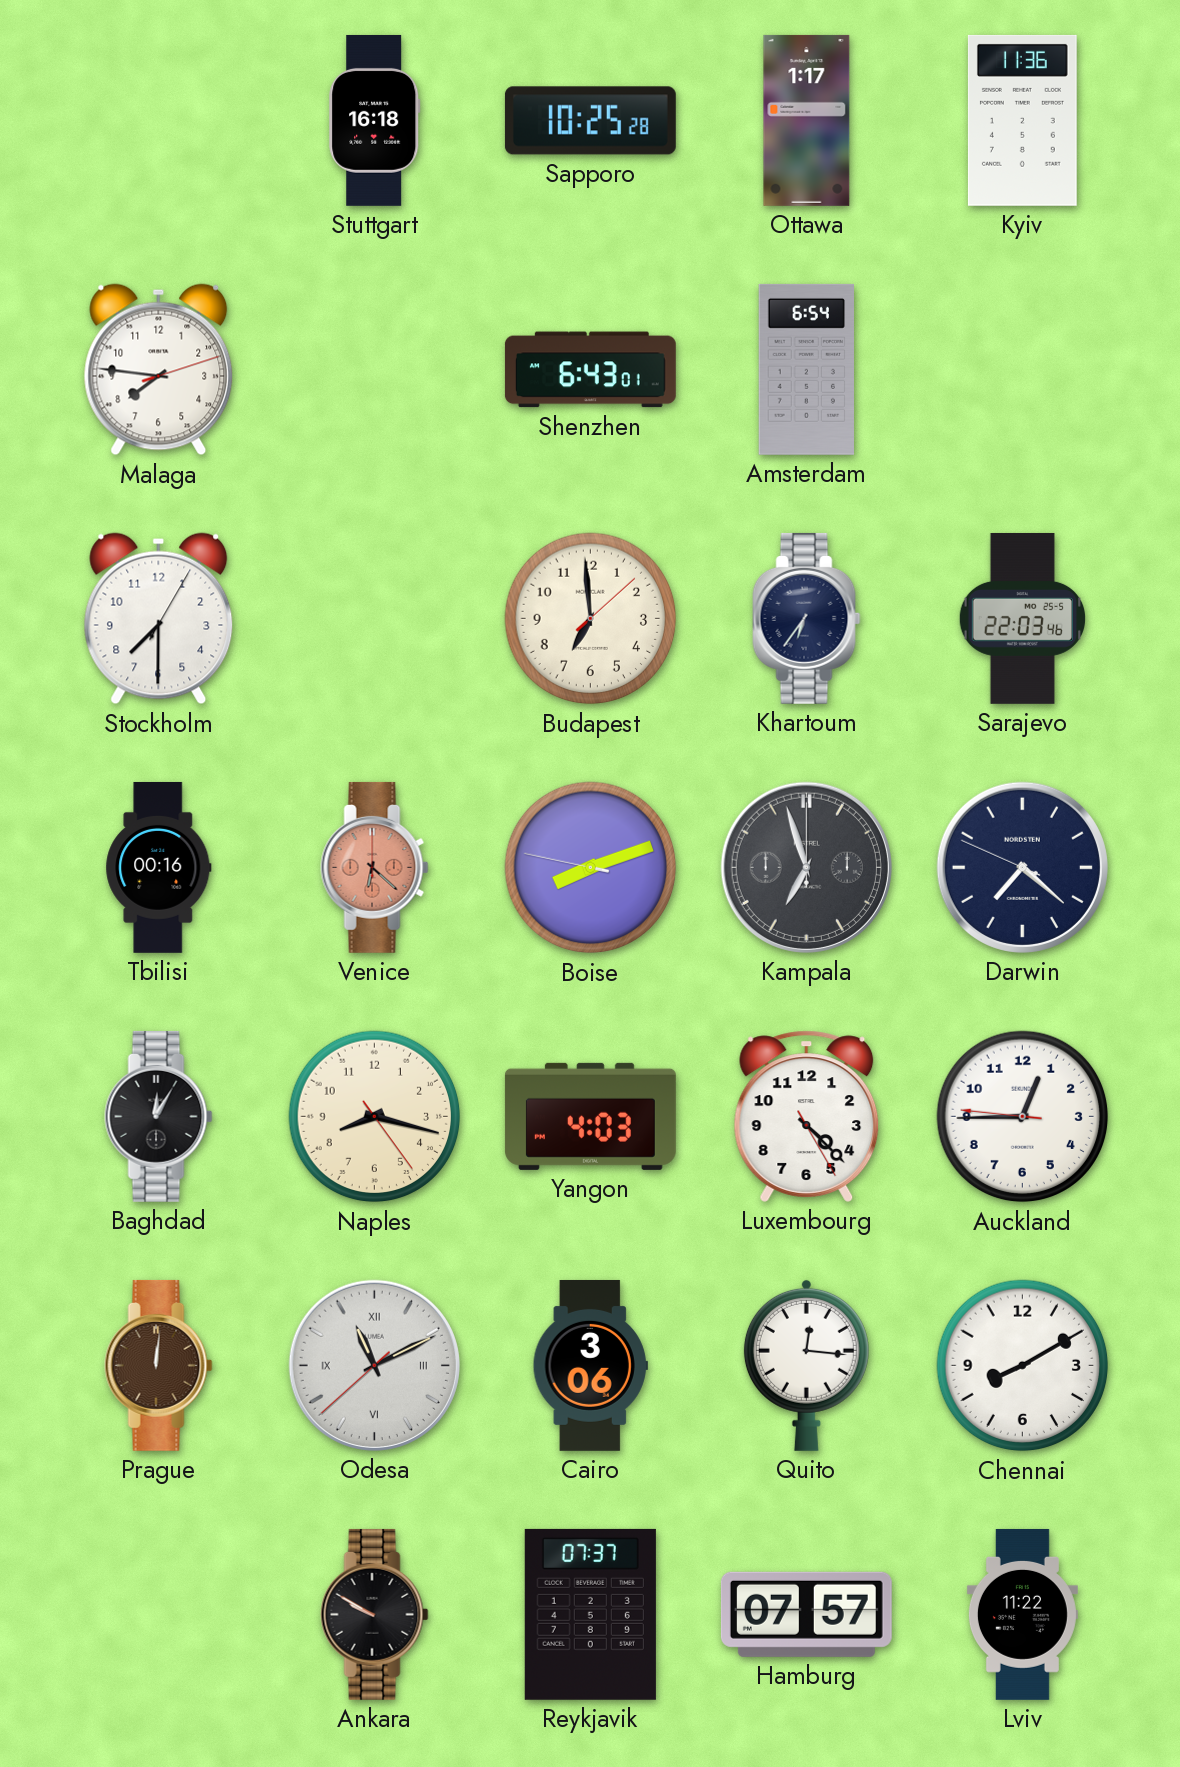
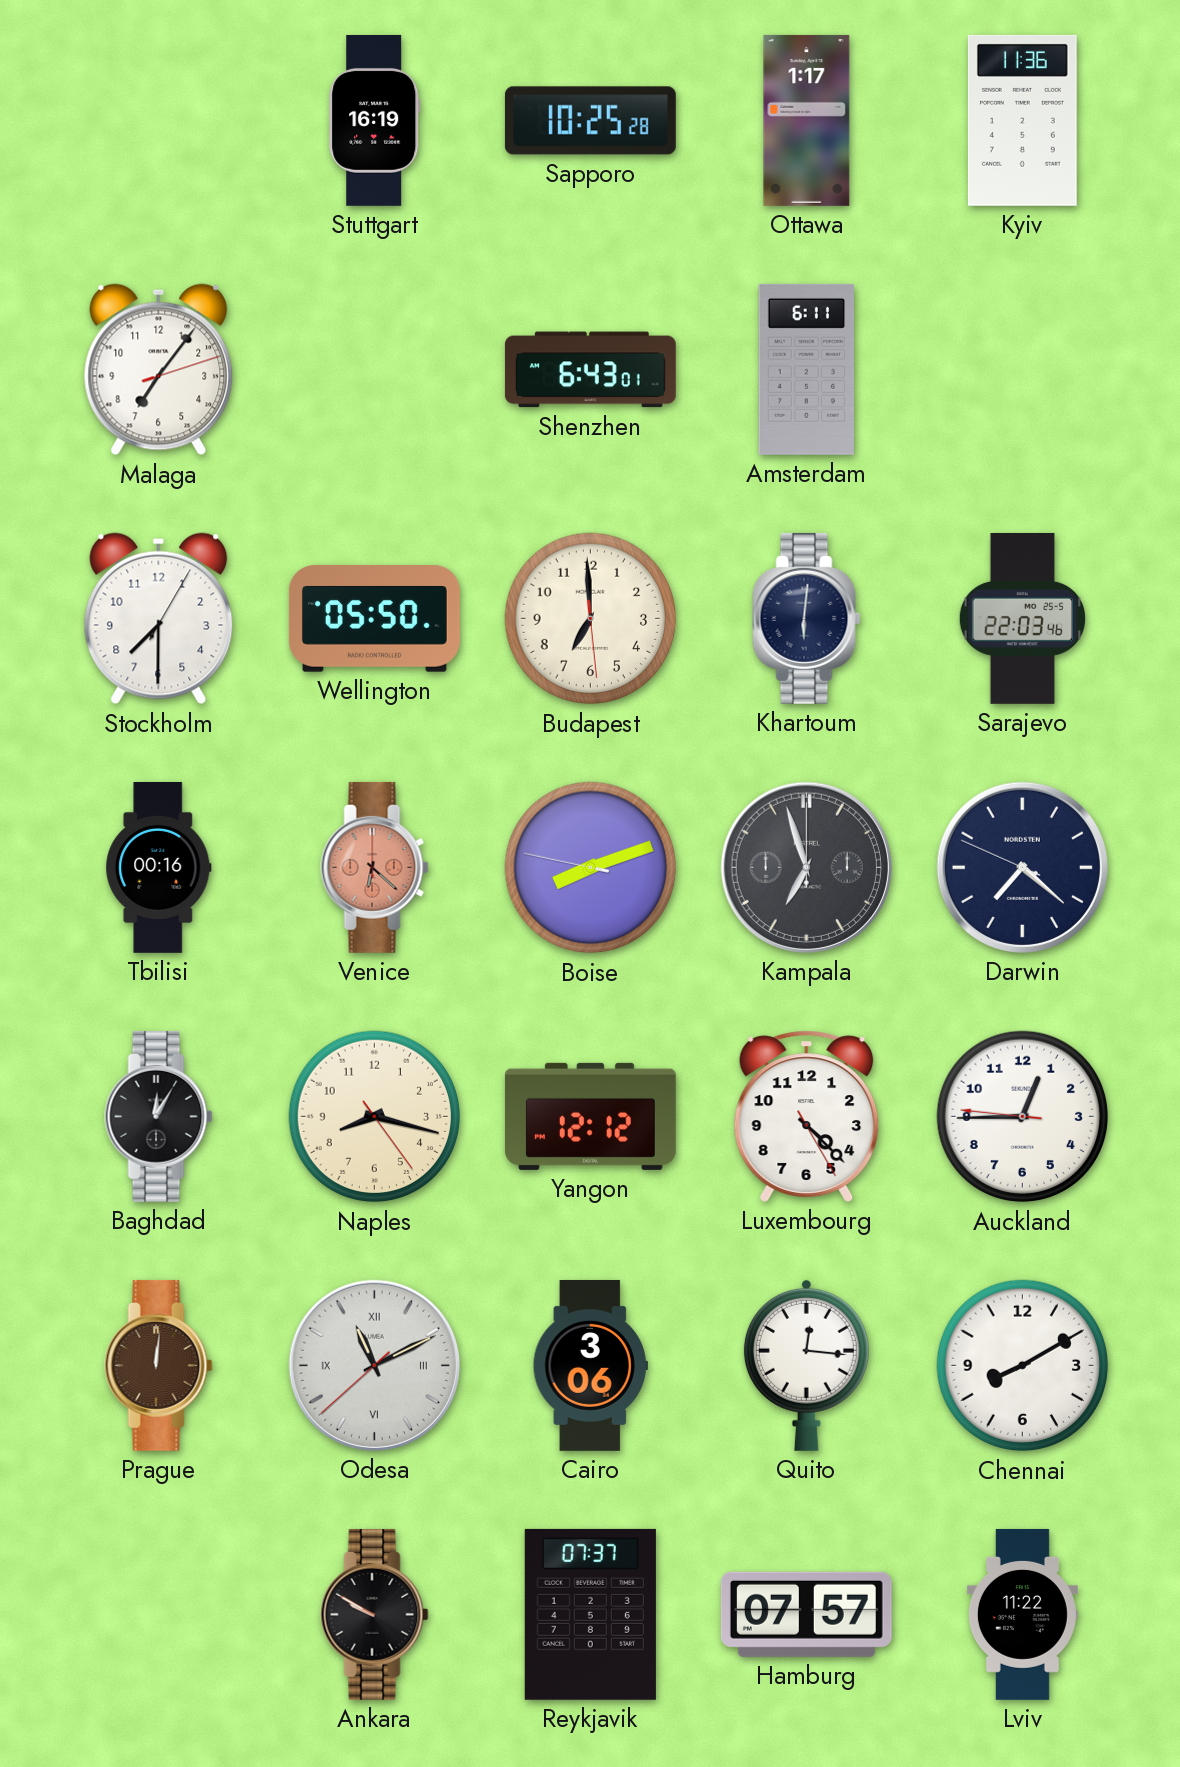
Stuttgart: 16:18 -> 16:19 (375, 120)
Malaga: 7:46 -> 7:06 (159, 370)
Amsterdam: 6:54 -> 6:11 (806, 369)
Wellington: none -> 05:50 (374, 619)
Budapest: 6:59:08 -> 6:59:29 (591, 619)
Khartoum: 6:36 -> 6:01 (807, 618)
Yangon: 4:03 -> 12:12 (590, 1116)
